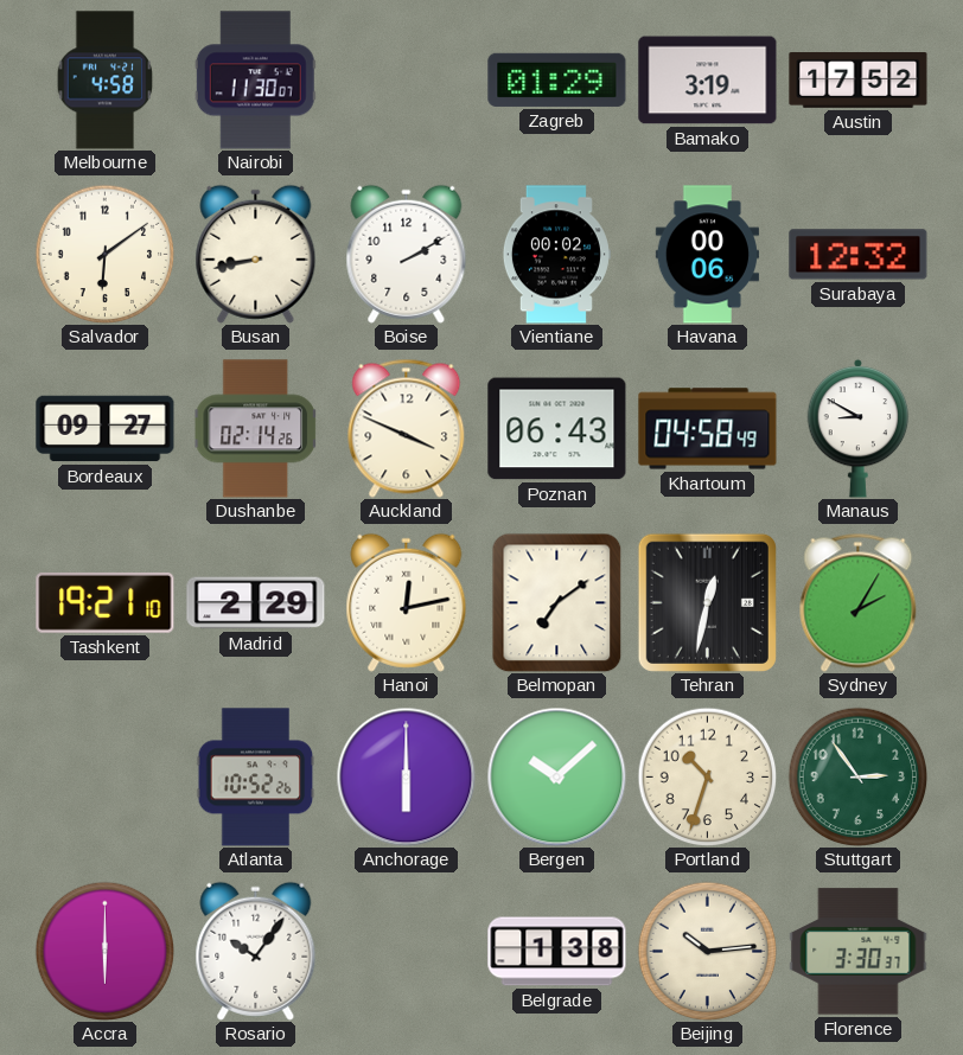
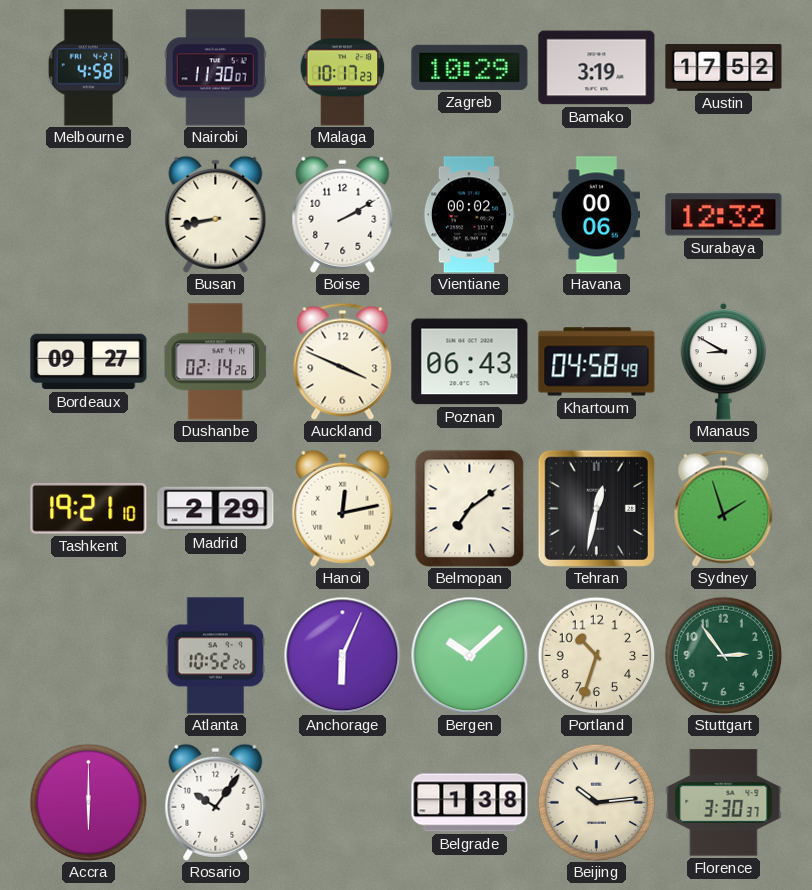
Malaga: none -> 10:17 (343, 68)
Zagreb: 01:29 -> 10:29 (470, 67)
Salvador: 6:09 -> none (104, 254)
Sydney: 2:05 -> 1:57 (724, 508)
Anchorage: 6:00 -> 6:04 (342, 655)
